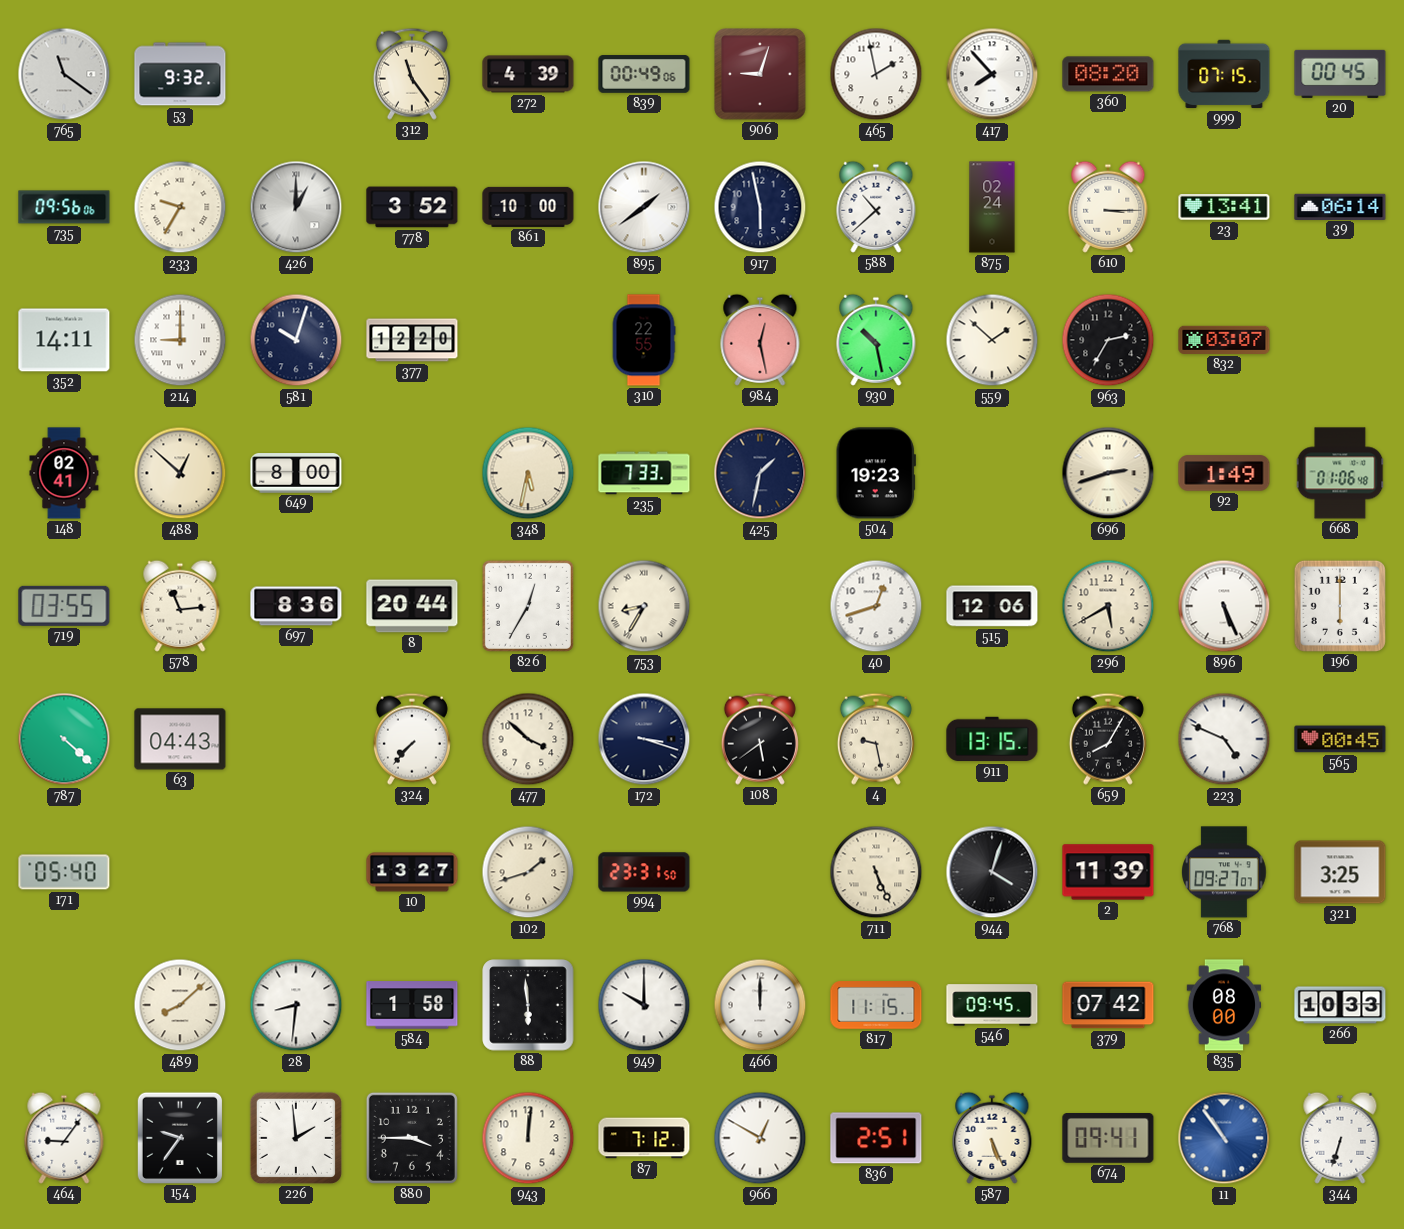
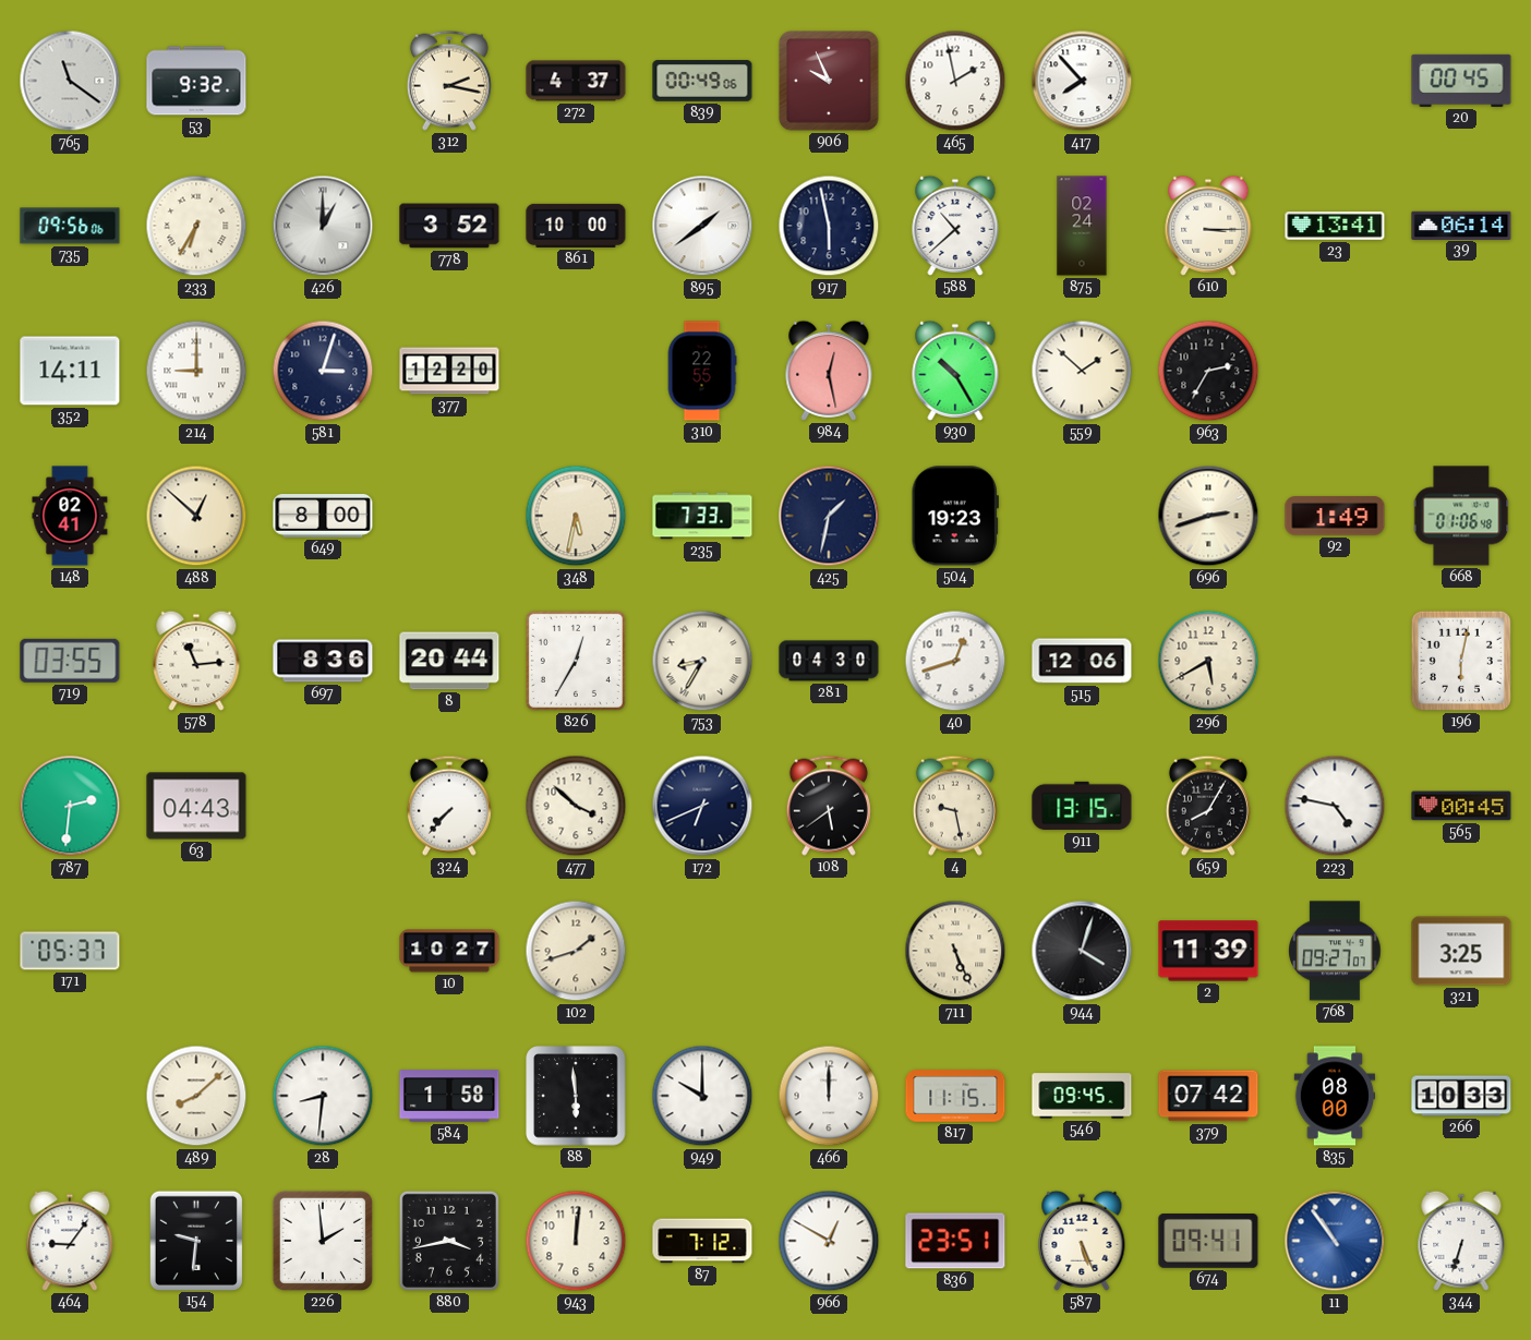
312: 11:24 -> 2:17 (449, 81)
272: 4:39 -> 4:37 (576, 81)
906: 9:03 -> 9:56 (829, 81)
360: 08:20 -> none (1108, 74)
999: 07:15 -> none (1224, 74)
233: 9:35 -> 6:35 (196, 226)
581: 10:03 -> 3:03 (323, 371)
930: 10:28 -> 10:25 (955, 371)
832: 03:07 -> none (1224, 340)
281: none -> 04:30 (829, 661)
896: 5:26 -> none (1224, 606)
196: 6:00 -> 6:02 (1461, 661)
787: 4:22 -> 2:31 (70, 806)
172: 3:18 -> 6:41 (702, 806)
223: 4:49 -> 4:47 (1335, 806)
171: 05:40 -> 05:37 (70, 951)
10: 13:27 -> 10:27 (449, 951)
994: 23:31 -> none (644, 872)
154: 9:36 -> 9:31 (195, 1240)
880: 3:45 -> 3:43 (449, 1241)
836: 2:51 -> 23:51 (955, 1241)
